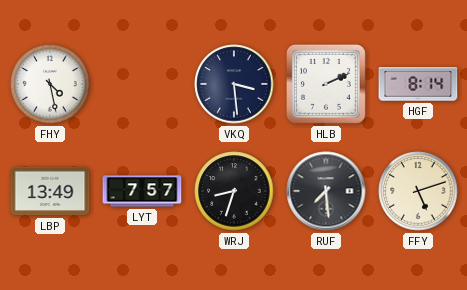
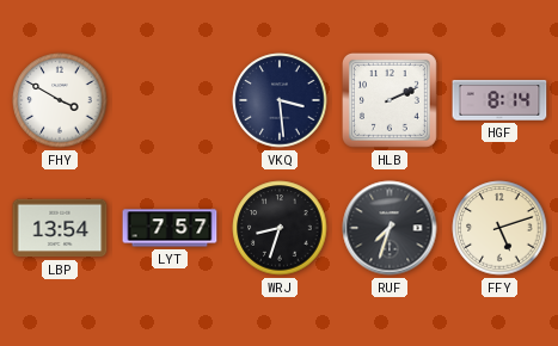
FHY: 4:28 -> 3:50 (60, 100)
LBP: 13:49 -> 13:54 (60, 228)
RUF: 7:29 -> 7:33 (390, 228)
